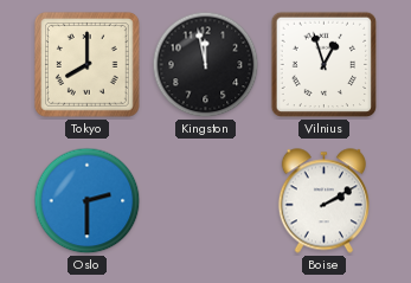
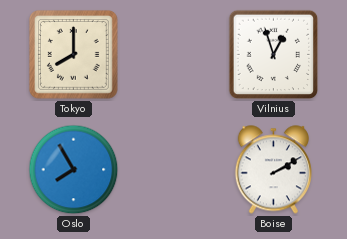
Kingston: 11:58 -> none (206, 65)
Oslo: 2:30 -> 7:55 (74, 170)
